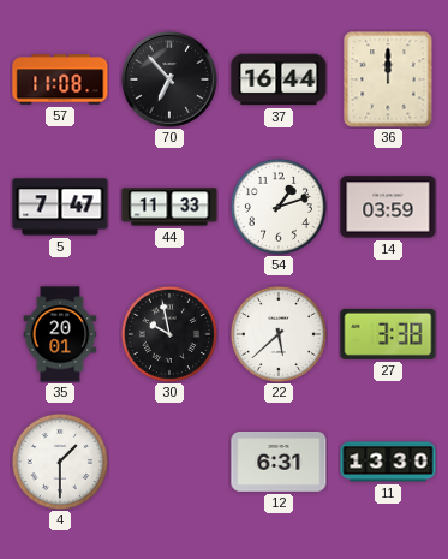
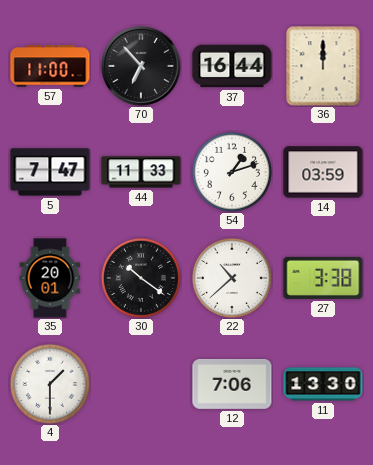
57: 11:08 -> 11:00 (50, 66)
30: 9:58 -> 10:21 (141, 278)
22: 5:38 -> 10:38 (232, 278)
12: 6:31 -> 7:06 (232, 385)
